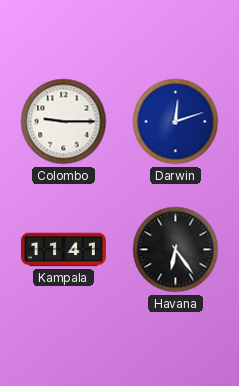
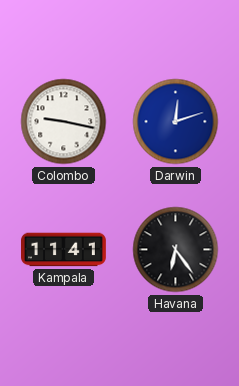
Colombo: 9:15 -> 9:17 (64, 122)
